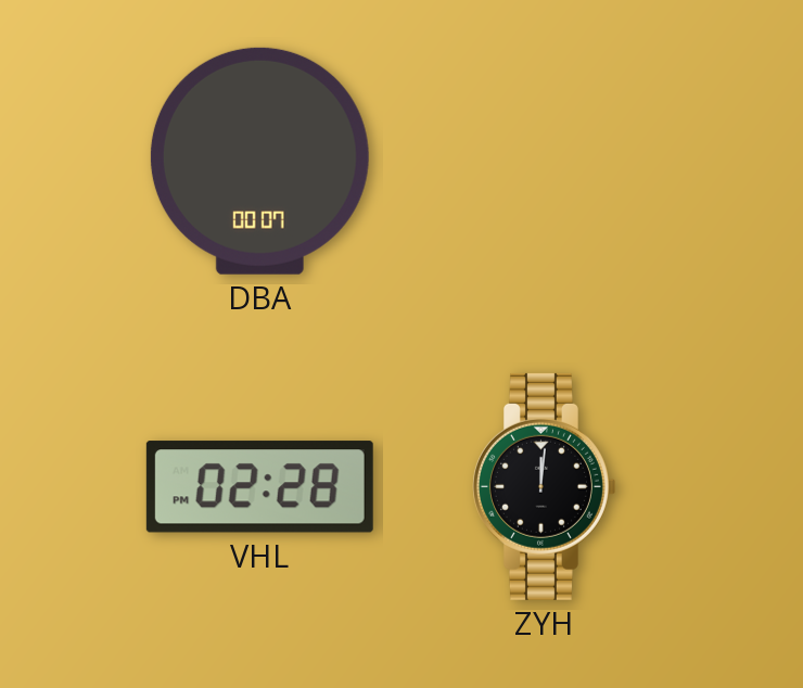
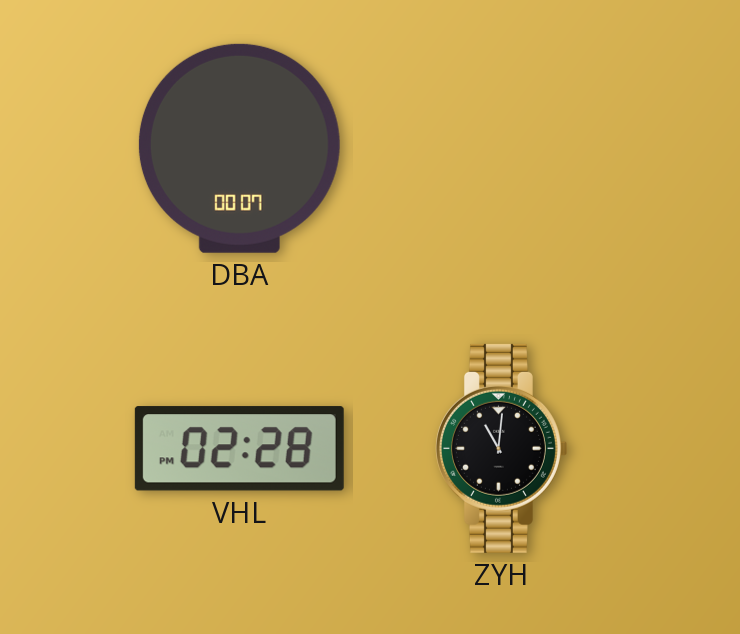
ZYH: 12:01 -> 11:01 (501, 448)
